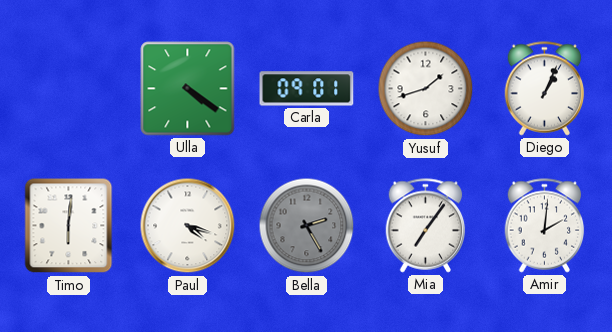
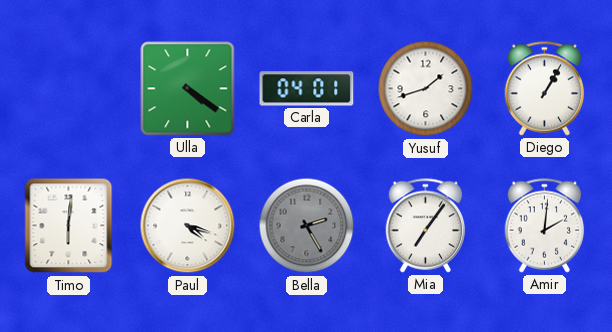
Carla: 09:01 -> 04:01 (307, 89)
Diego: 1:04 -> 1:05 (545, 89)
